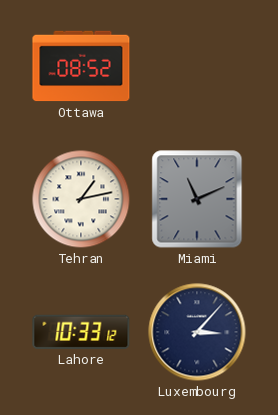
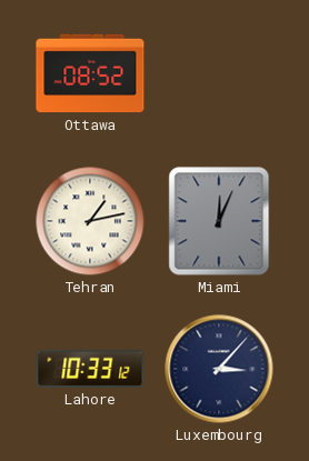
Miami: 11:11 -> 12:04 (219, 221)
